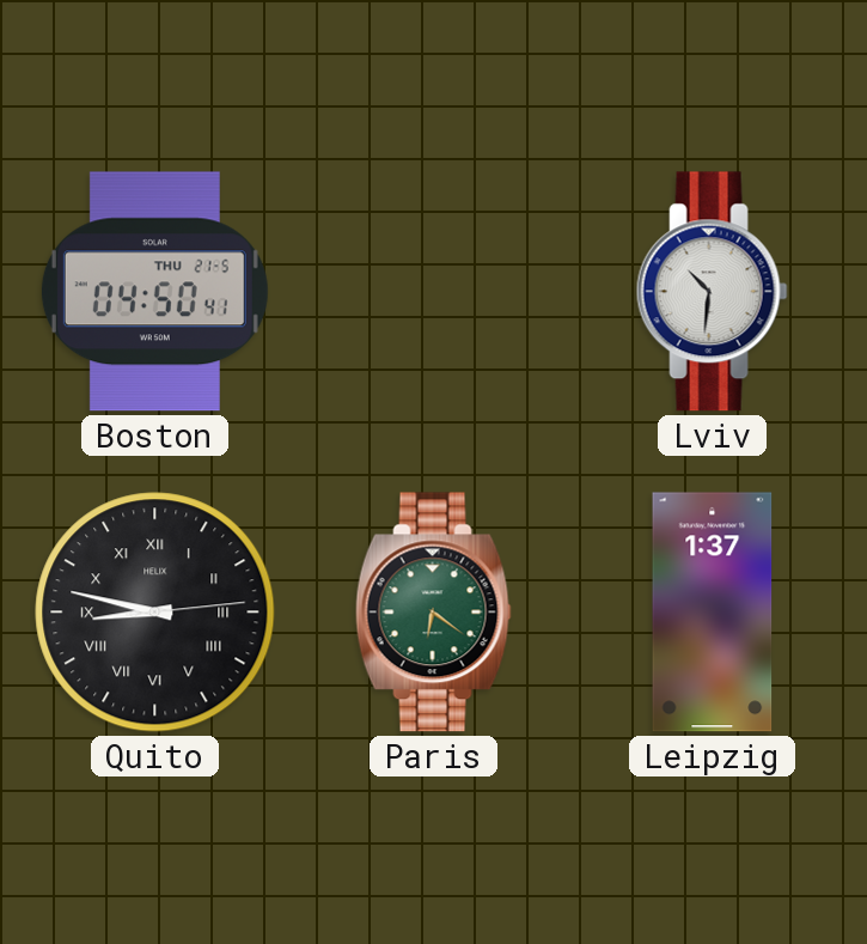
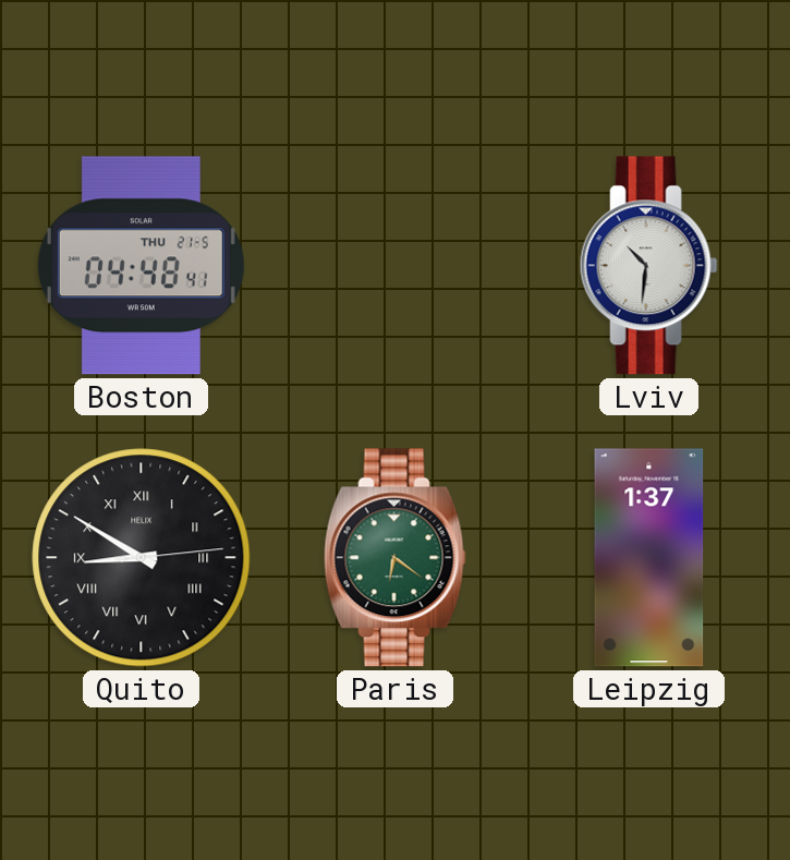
Boston: 04:50 -> 04:48 (141, 266)
Quito: 8:47 -> 8:50 (142, 558)
